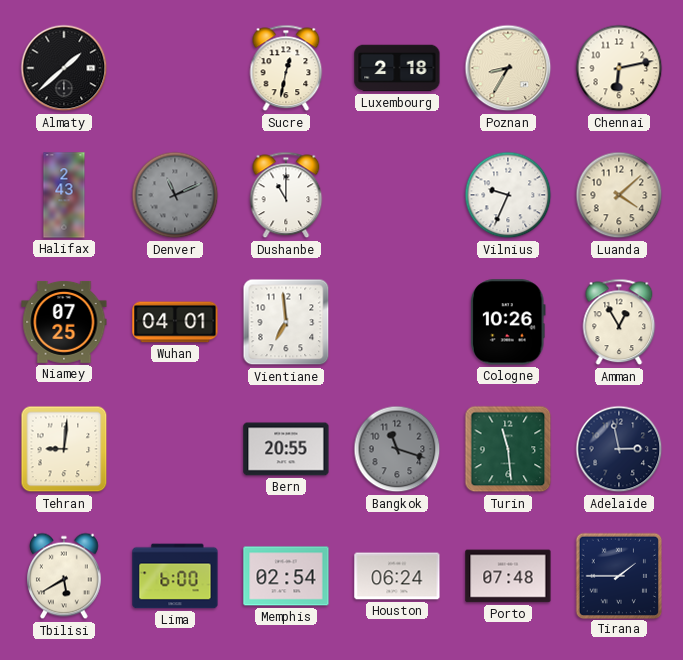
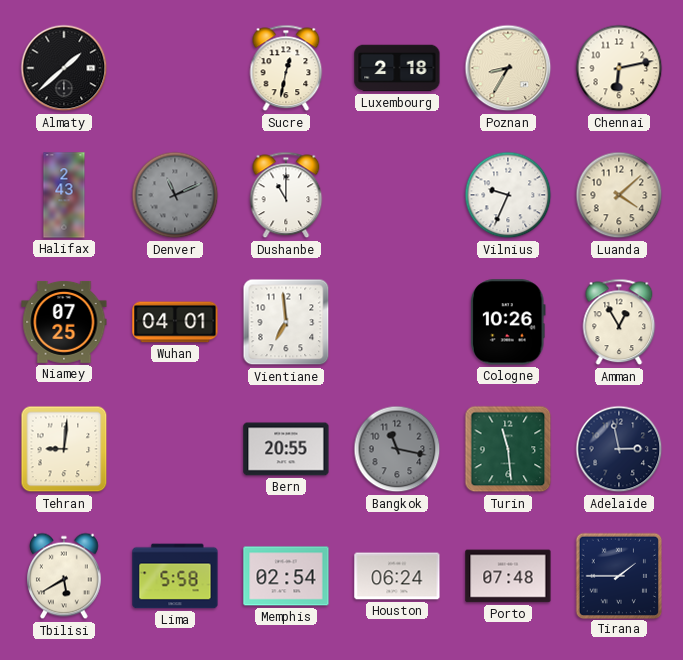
Bangkok: 11:18 -> 11:17 (397, 449)
Lima: 6:00 -> 5:58 (175, 576)
